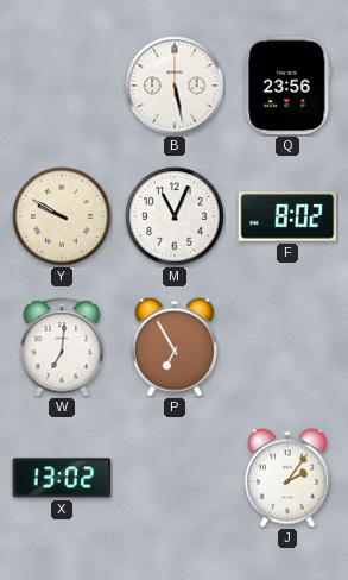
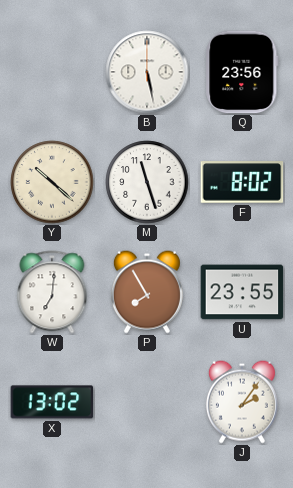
Y: 9:50 -> 10:22 (52, 182)
M: 11:04 -> 11:27 (147, 182)
P: 6:55 -> 7:55 (147, 292)
U: none -> 23:55 (242, 292)
